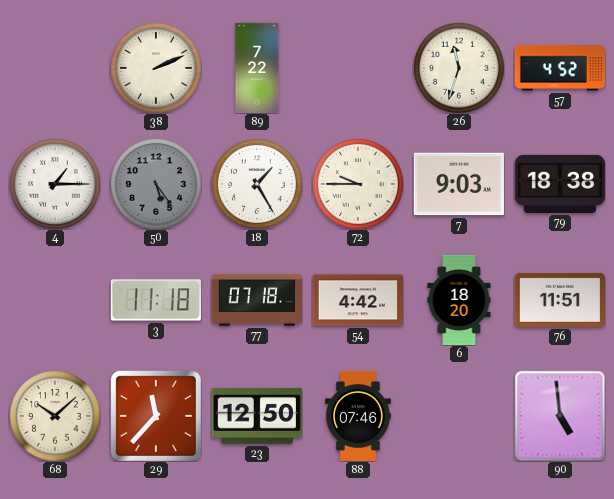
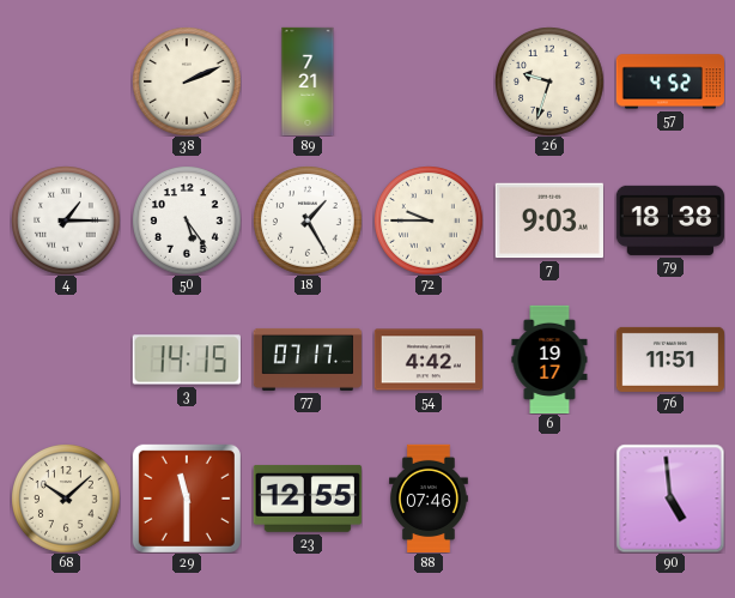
89: 7:22 -> 7:21 (308, 81)
26: 11:33 -> 9:33 (549, 81)
50 dial: grey -> white (187, 221)
3: 11:18 -> 14:15 (187, 360)
77: 07:18 -> 07:17 (306, 360)
6: 18:20 -> 19:17 (549, 360)
29: 11:37 -> 11:30 (187, 499)
23: 12:50 -> 12:55 (308, 499)
